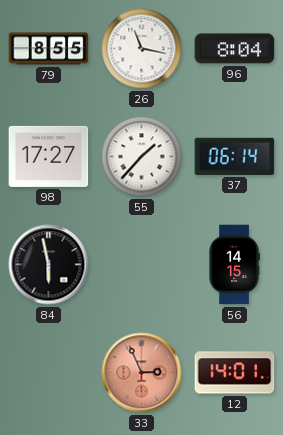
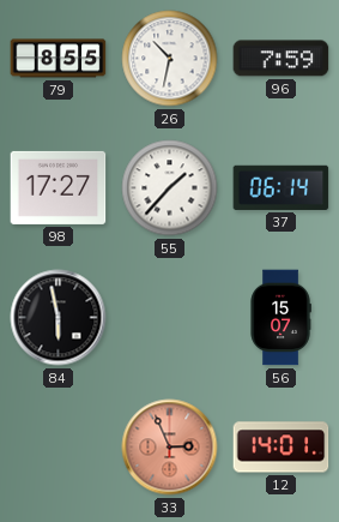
26: 11:17 -> 10:32 (170, 59)
96: 8:04 -> 7:59 (282, 59)
56: 14:15 -> 15:07 (280, 318)
